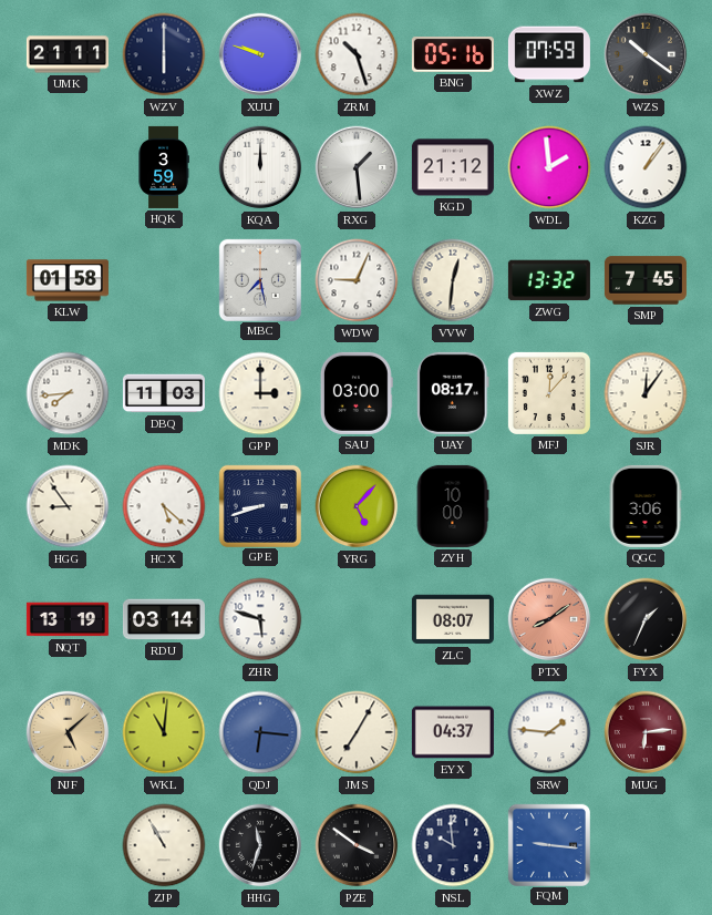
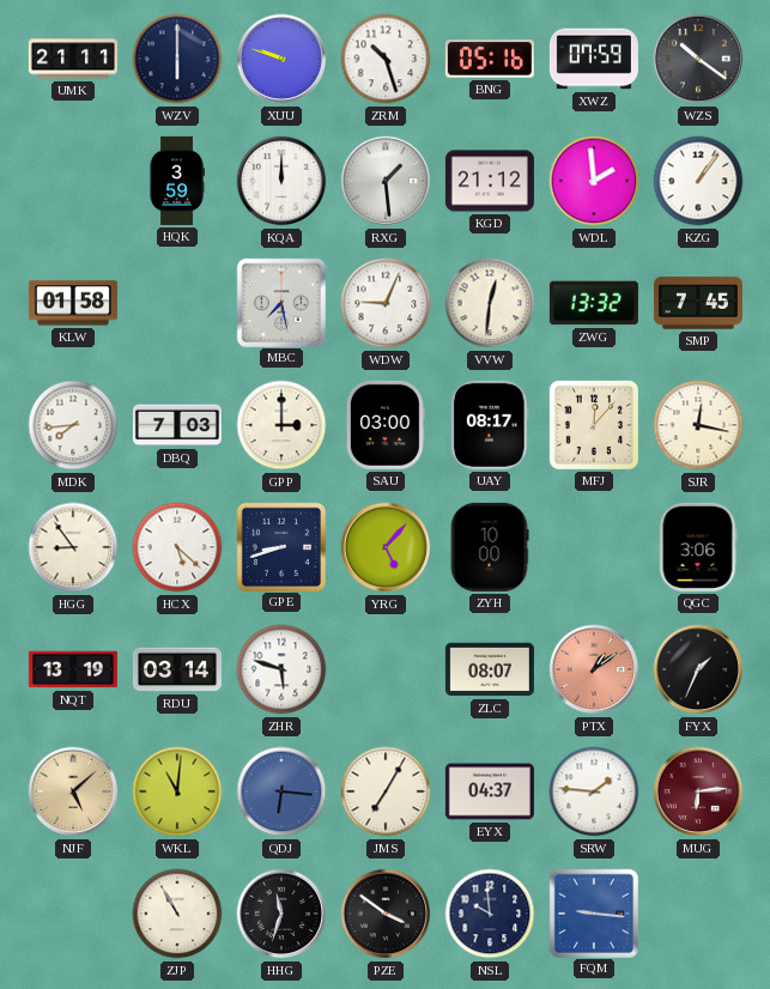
DBQ: 11:03 -> 7:03 (177, 425)
SJR: 12:06 -> 12:17 (698, 425)
PTX: 8:09 -> 1:09 (594, 669)
